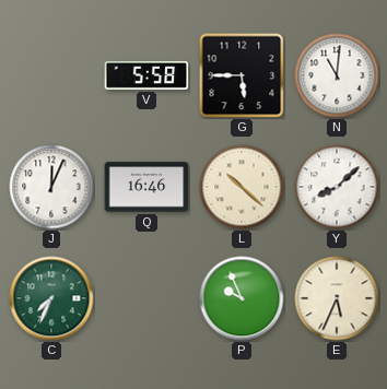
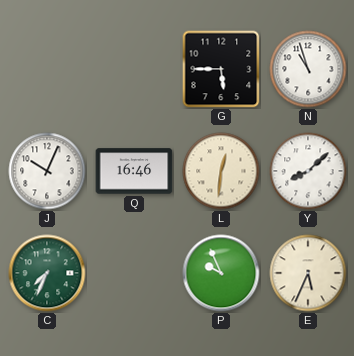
V: 5:58 -> none (146, 75)
N: 11:01 -> 10:57 (308, 69)
J: 12:04 -> 10:04 (47, 171)
L: 10:22 -> 12:31 (221, 171)
